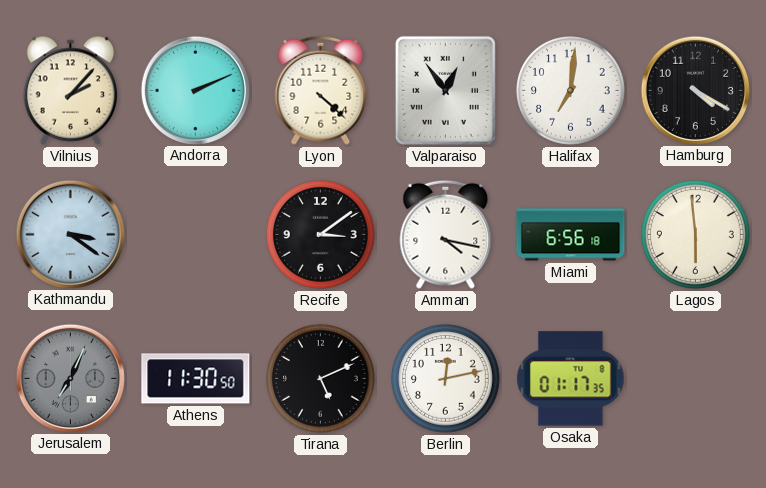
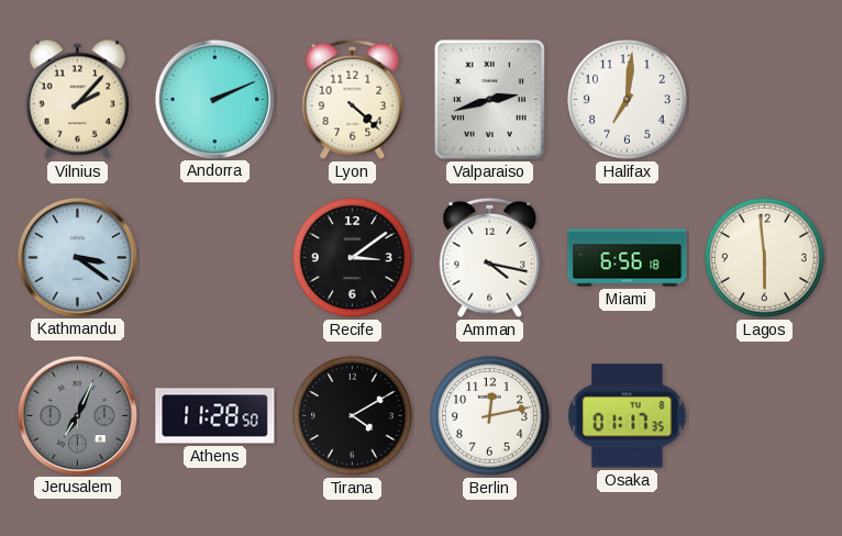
Valparaiso: 12:54 -> 2:42 (489, 99)
Hamburg: 4:20 -> none (695, 90)
Athens: 11:30 -> 11:28 (215, 416)
Tirana: 5:11 -> 4:10 (353, 416)
